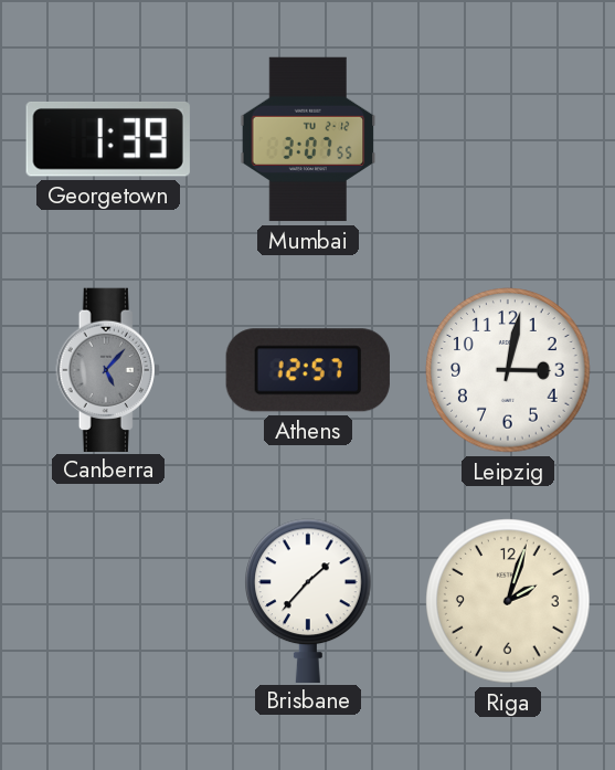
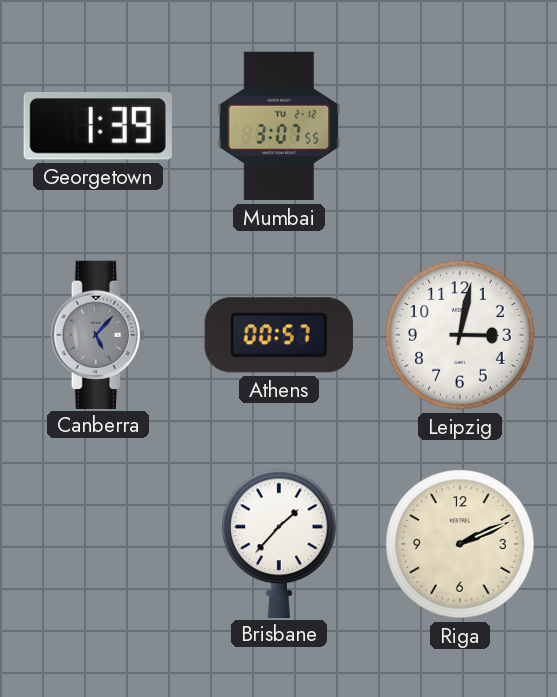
Athens: 12:57 -> 00:57 (279, 335)
Riga: 2:03 -> 2:11 (460, 544)
